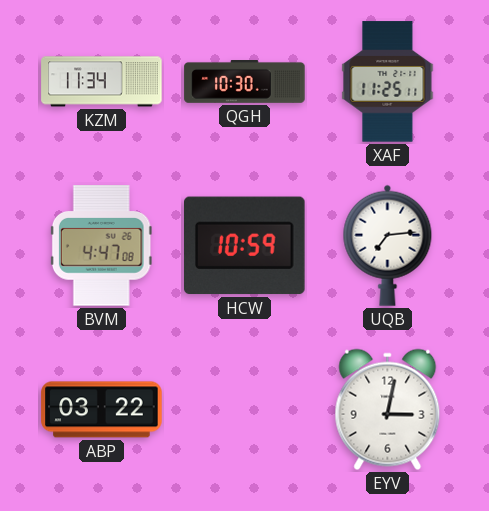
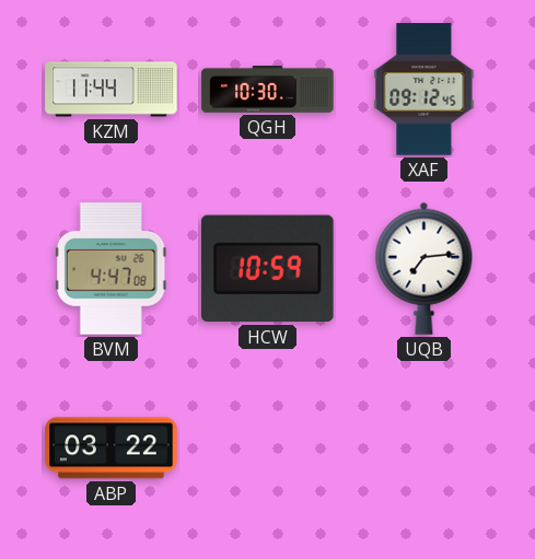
KZM: 11:34 -> 11:44 (112, 90)
XAF: 11:25 -> 09:12 (424, 90)
EYV: 3:02 -> none (388, 410)
